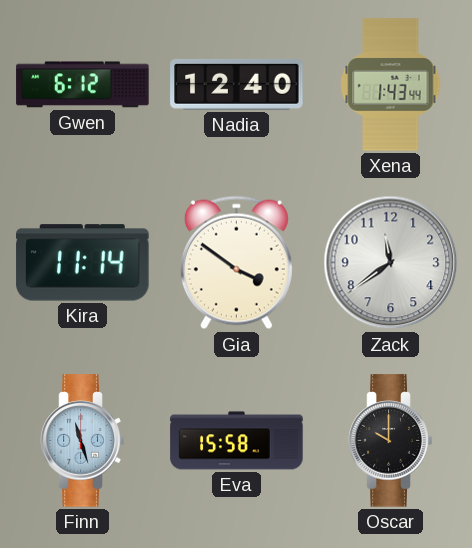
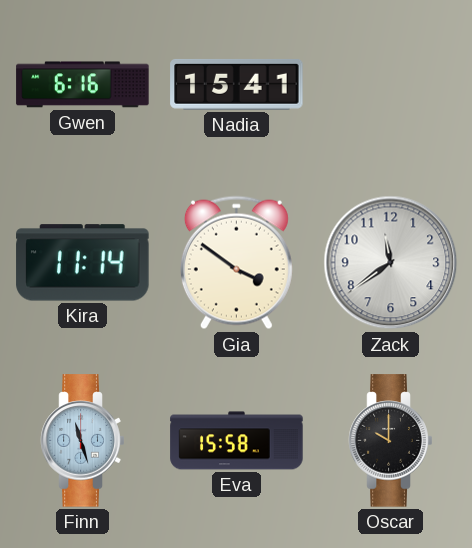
Gwen: 6:12 -> 6:16 (83, 85)
Nadia: 12:40 -> 15:41 (237, 84)
Xena: 1:43 -> none (391, 85)
